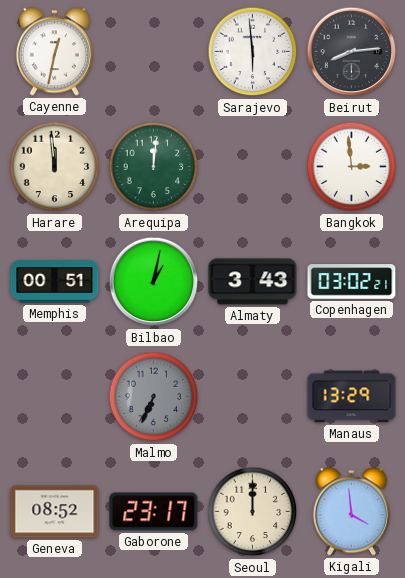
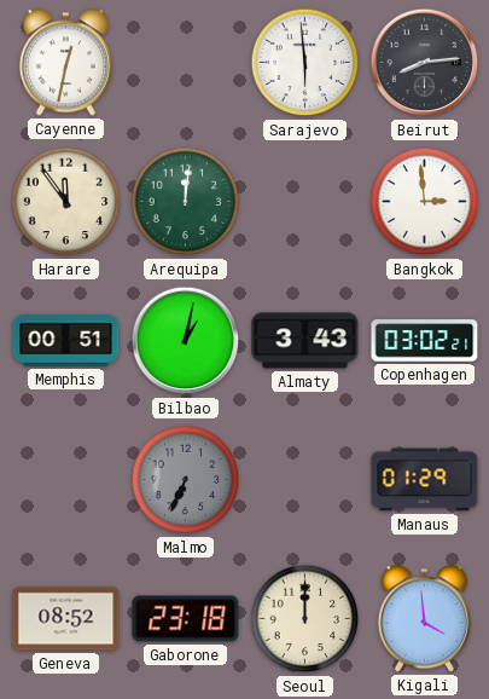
Harare: 11:59 -> 11:54 (66, 202)
Manaus: 13:29 -> 01:29 (425, 480)
Gaborone: 23:17 -> 23:18 (186, 619)
